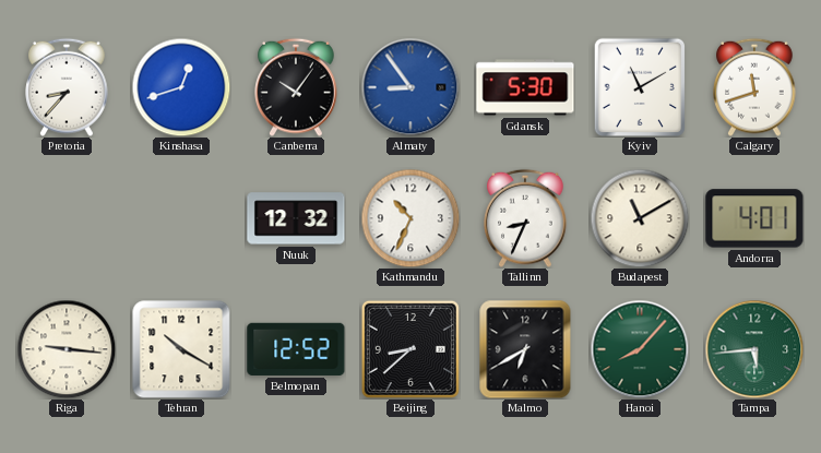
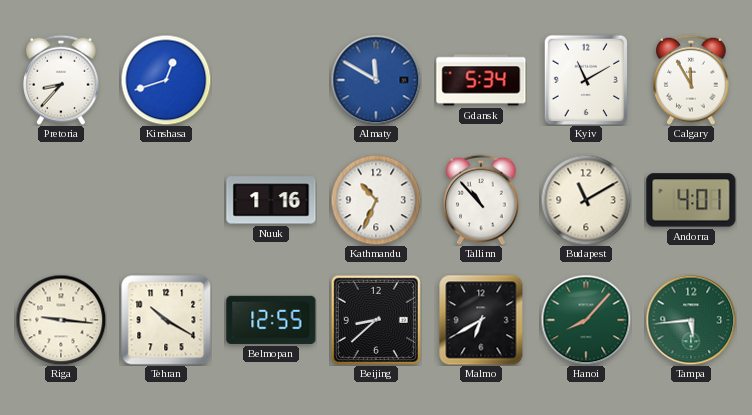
Canberra: 10:06 -> none (296, 87)
Almaty: 8:54 -> 11:50 (376, 80)
Gdansk: 5:30 -> 5:34 (481, 80)
Calgary: 11:42 -> 11:55 (691, 80)
Nuuk: 12:32 -> 1:16 (271, 200)
Tallinn: 8:34 -> 10:53 (481, 200)
Belmopan: 12:52 -> 12:55 (271, 320)
